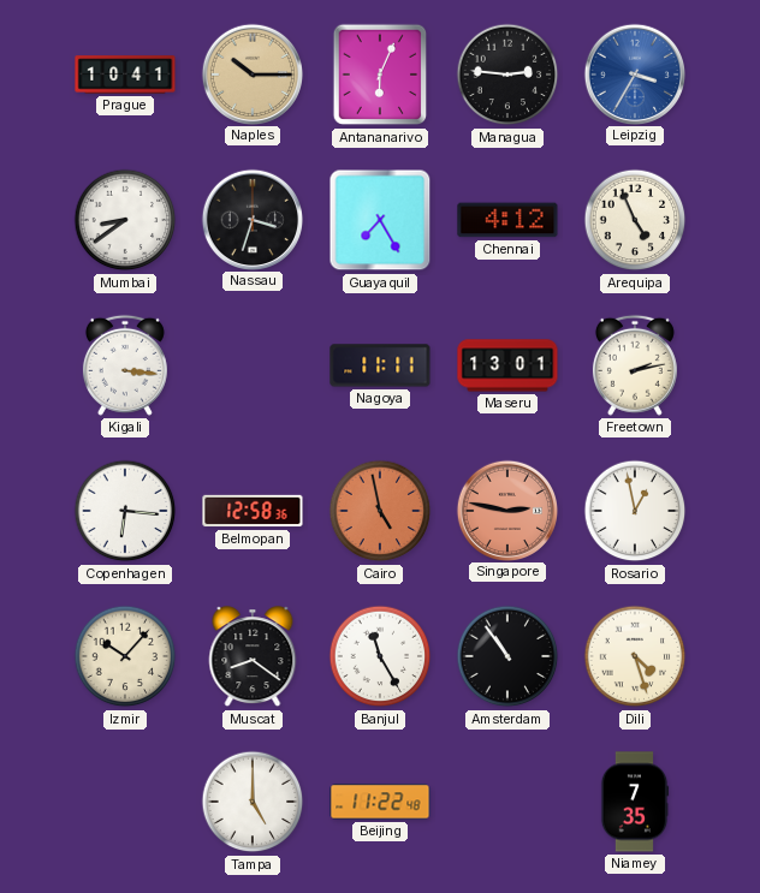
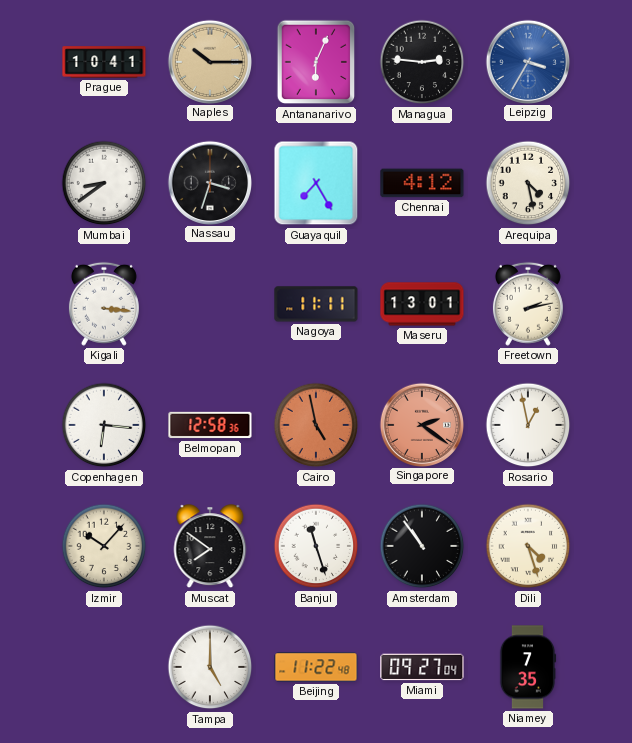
Arequipa: 4:56 -> 4:28 (528, 183)
Singapore: 2:47 -> 2:21 (421, 424)
Muscat: 8:21 -> 7:51 (210, 547)
Banjul: 11:25 -> 11:27 (316, 546)
Miami: none -> 09:27 (422, 667)
